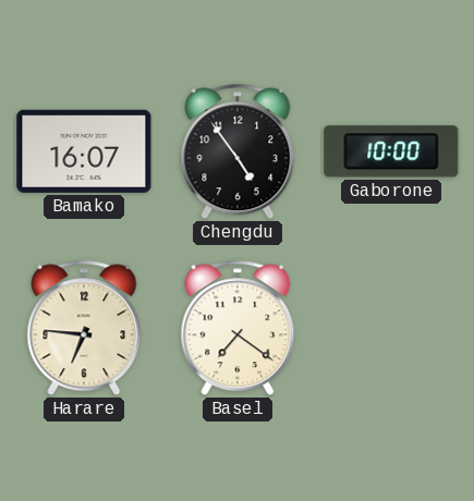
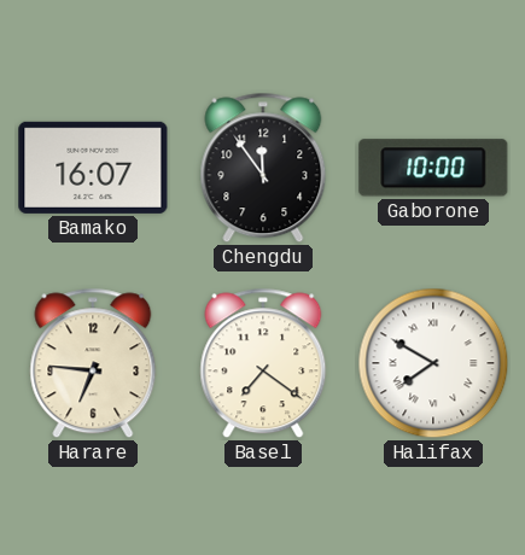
Chengdu: 4:54 -> 11:54 (263, 168)
Halifax: none -> 7:50 (433, 363)
